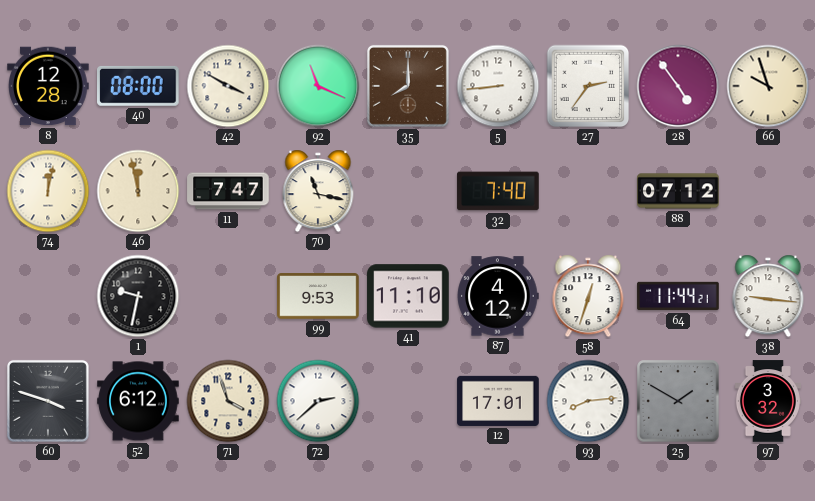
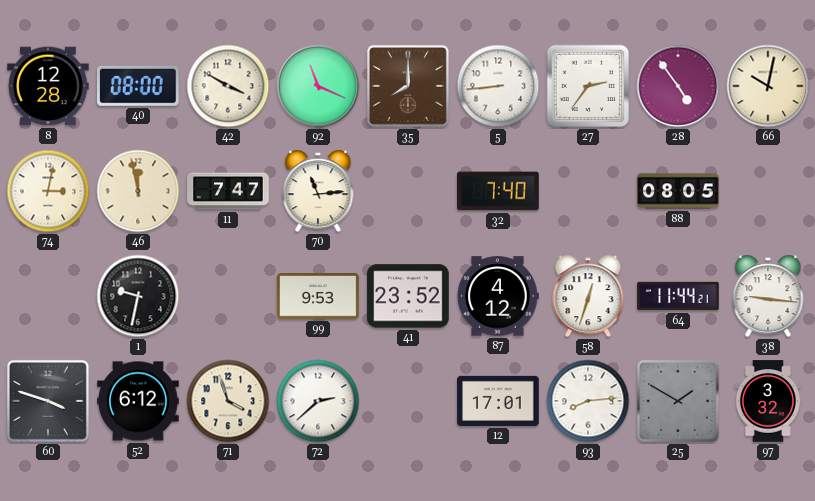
66: 9:57 -> 10:02 (768, 86)
74: 12:02 -> 3:02 (48, 191)
70: 11:17 -> 11:14 (318, 191)
88: 07:12 -> 08:05 (678, 191)
41: 11:10 -> 23:52 (408, 296)
